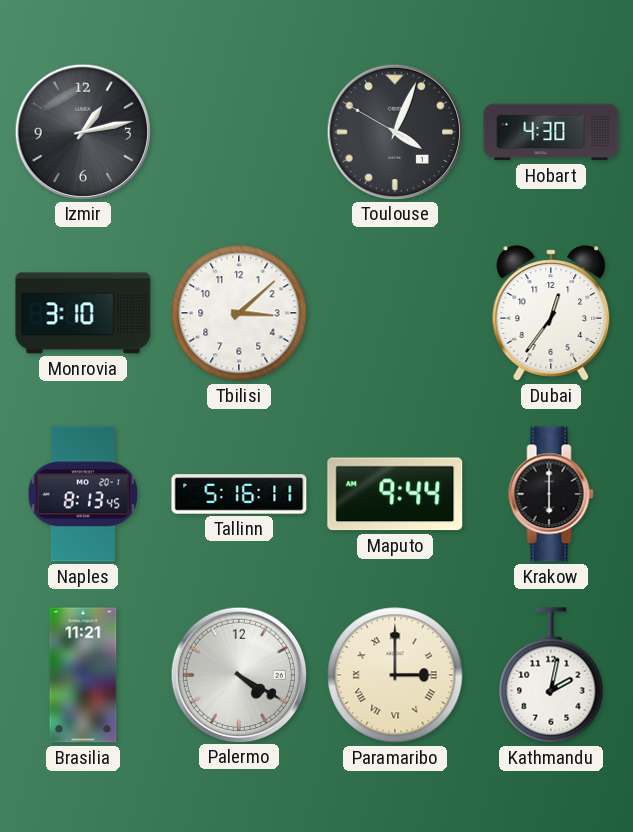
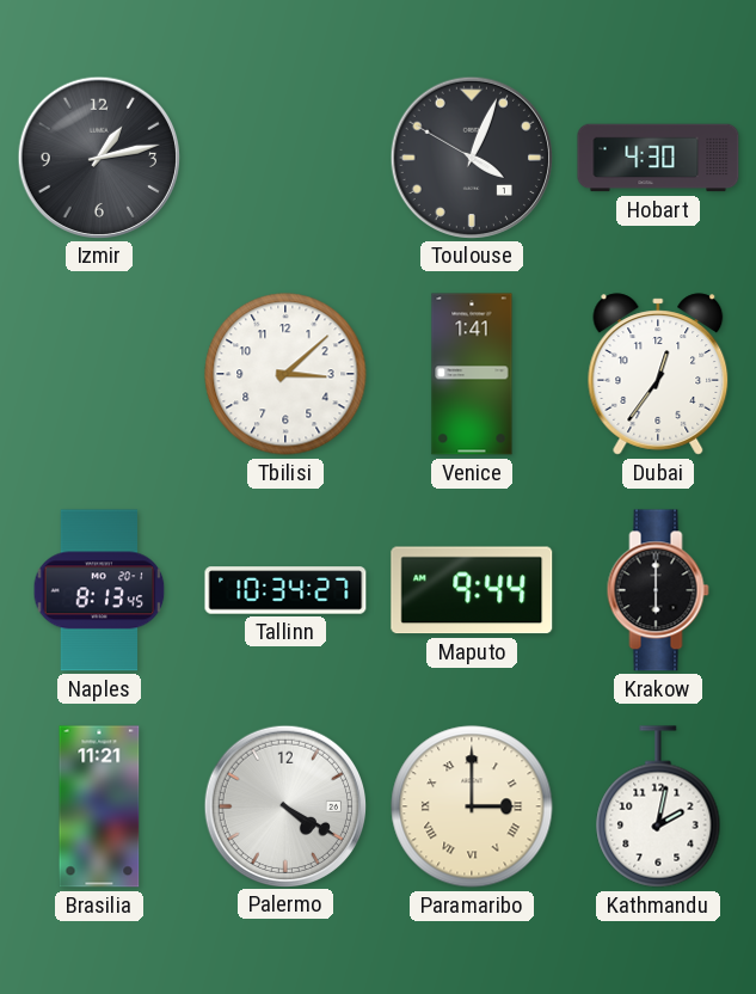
Monrovia: 3:10 -> none (83, 313)
Venice: none -> 1:41 (472, 374)
Tallinn: 5:16 -> 10:34 (285, 590)
